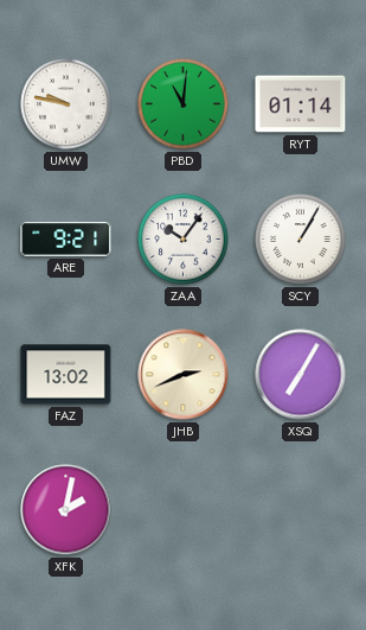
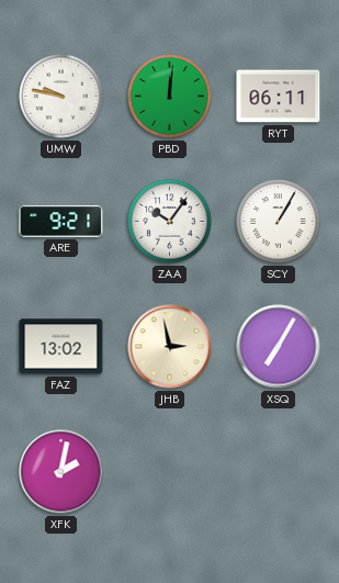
PBD: 11:01 -> 12:01 (170, 97)
RYT: 01:14 -> 06:11 (279, 97)
JHB: 2:41 -> 2:58 (170, 347)
